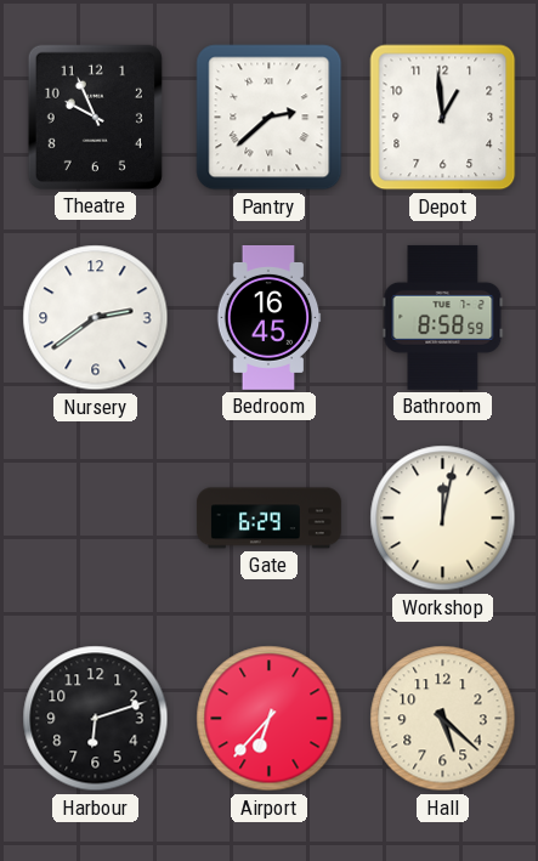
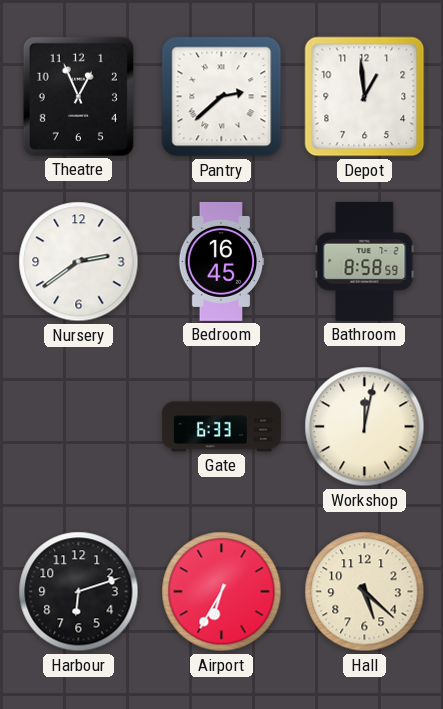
Theatre: 9:56 -> 12:56 (78, 96)
Gate: 6:29 -> 6:33 (221, 427)
Airport: 6:37 -> 6:35 (222, 592)
